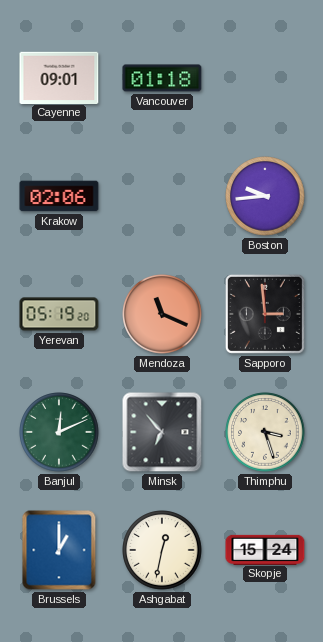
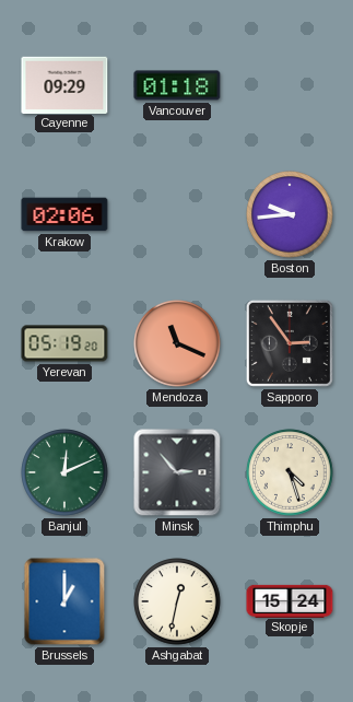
Cayenne: 09:01 -> 09:29 (64, 84)
Sapporo: 2:59 -> 2:54 (290, 343)
Minsk: 6:53 -> 2:53 (177, 472)
Thimphu: 3:27 -> 4:27 (290, 472)
